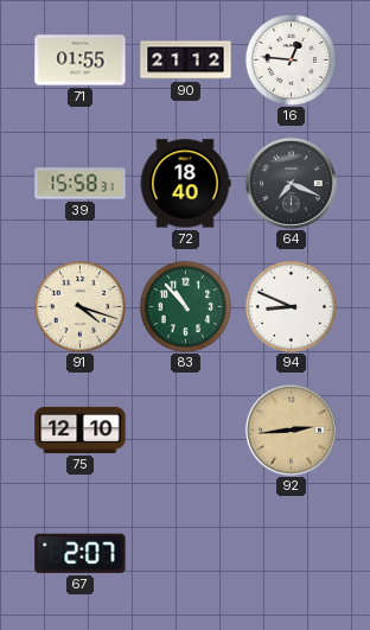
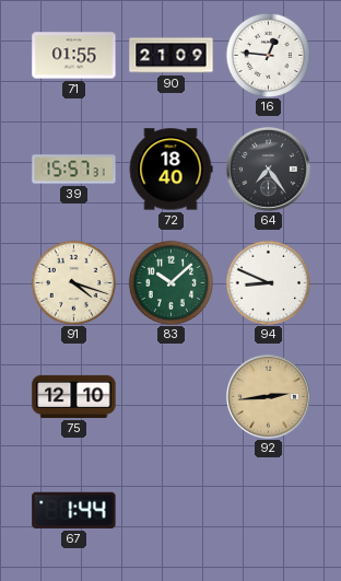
90: 21:12 -> 21:09 (172, 56)
39: 15:58 -> 15:57 (74, 170)
64: 7:19 -> 7:24 (268, 169)
83: 10:53 -> 10:08 (170, 282)
67: 2:07 -> 1:44 (74, 510)
